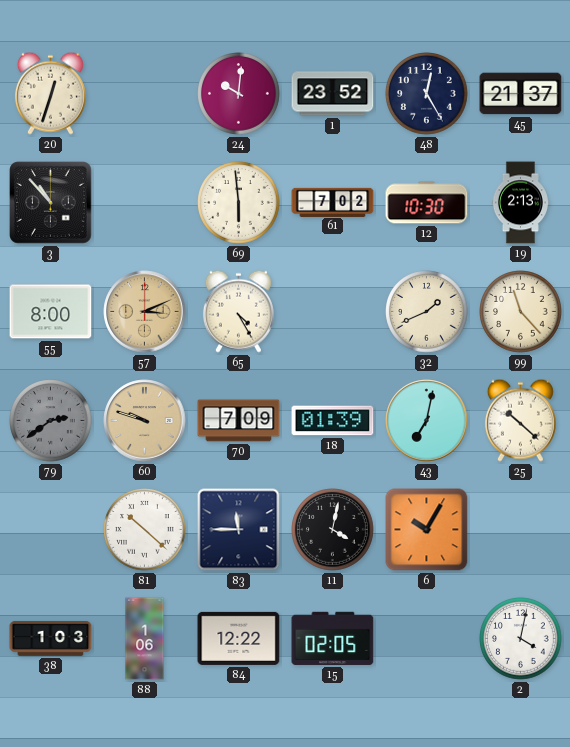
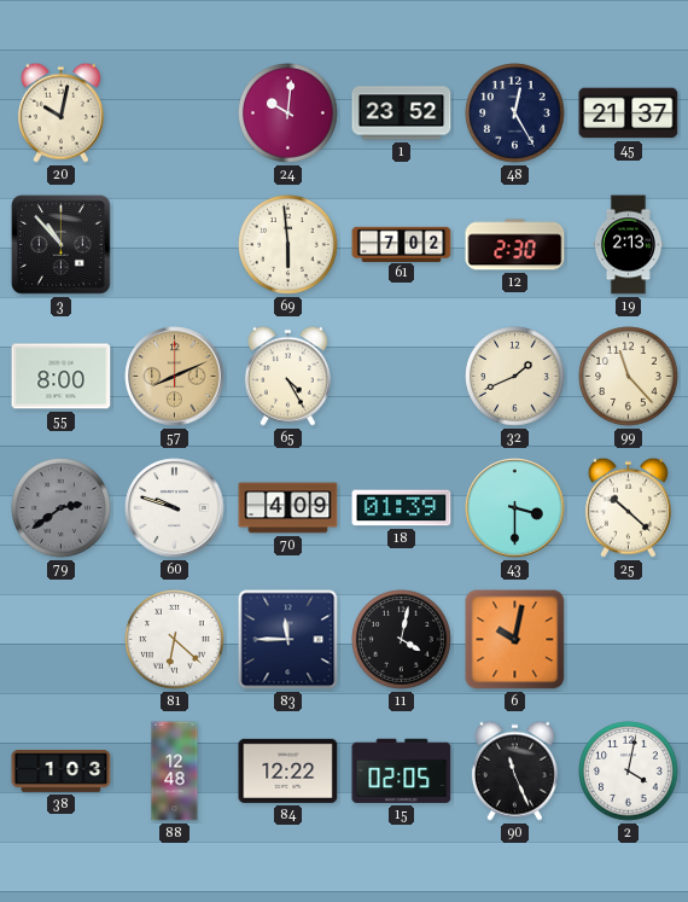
20: 12:33 -> 10:02 (60, 112)
12: 10:30 -> 2:30 (515, 245)
57: 3:11 -> 8:11 (175, 377)
60 dial: champagne -> white (175, 508)
70: 7:09 -> 4:09 (288, 508)
43: 7:02 -> 3:30 (515, 508)
81: 10:22 -> 6:22 (175, 640)
6: 10:05 -> 10:02 (515, 640)
88: 1:06 -> 12:48 (175, 772)
90: none -> 11:26 (514, 770)
